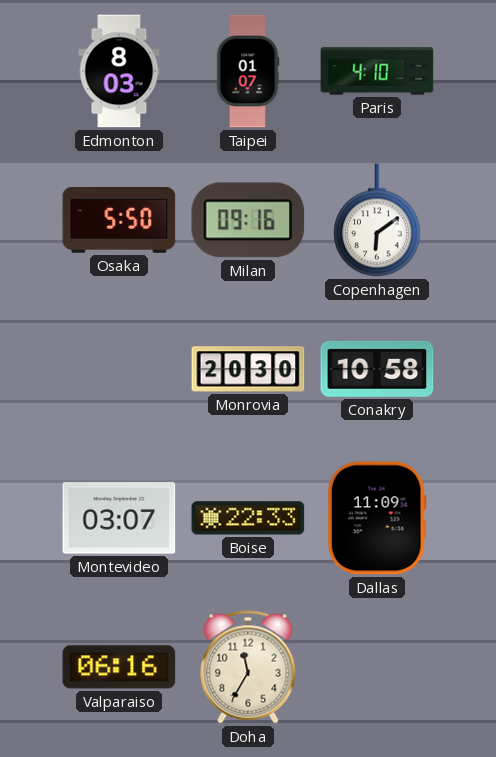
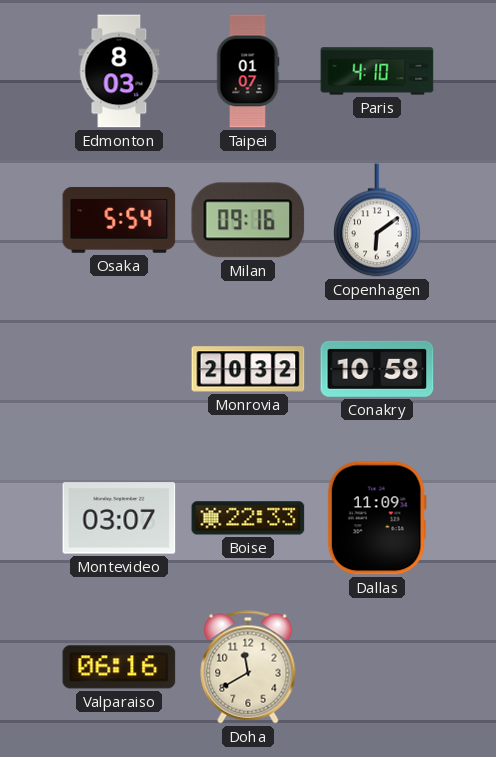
Osaka: 5:50 -> 5:54 (119, 220)
Monrovia: 20:30 -> 20:32 (248, 369)
Doha: 11:35 -> 11:40 (248, 667)
